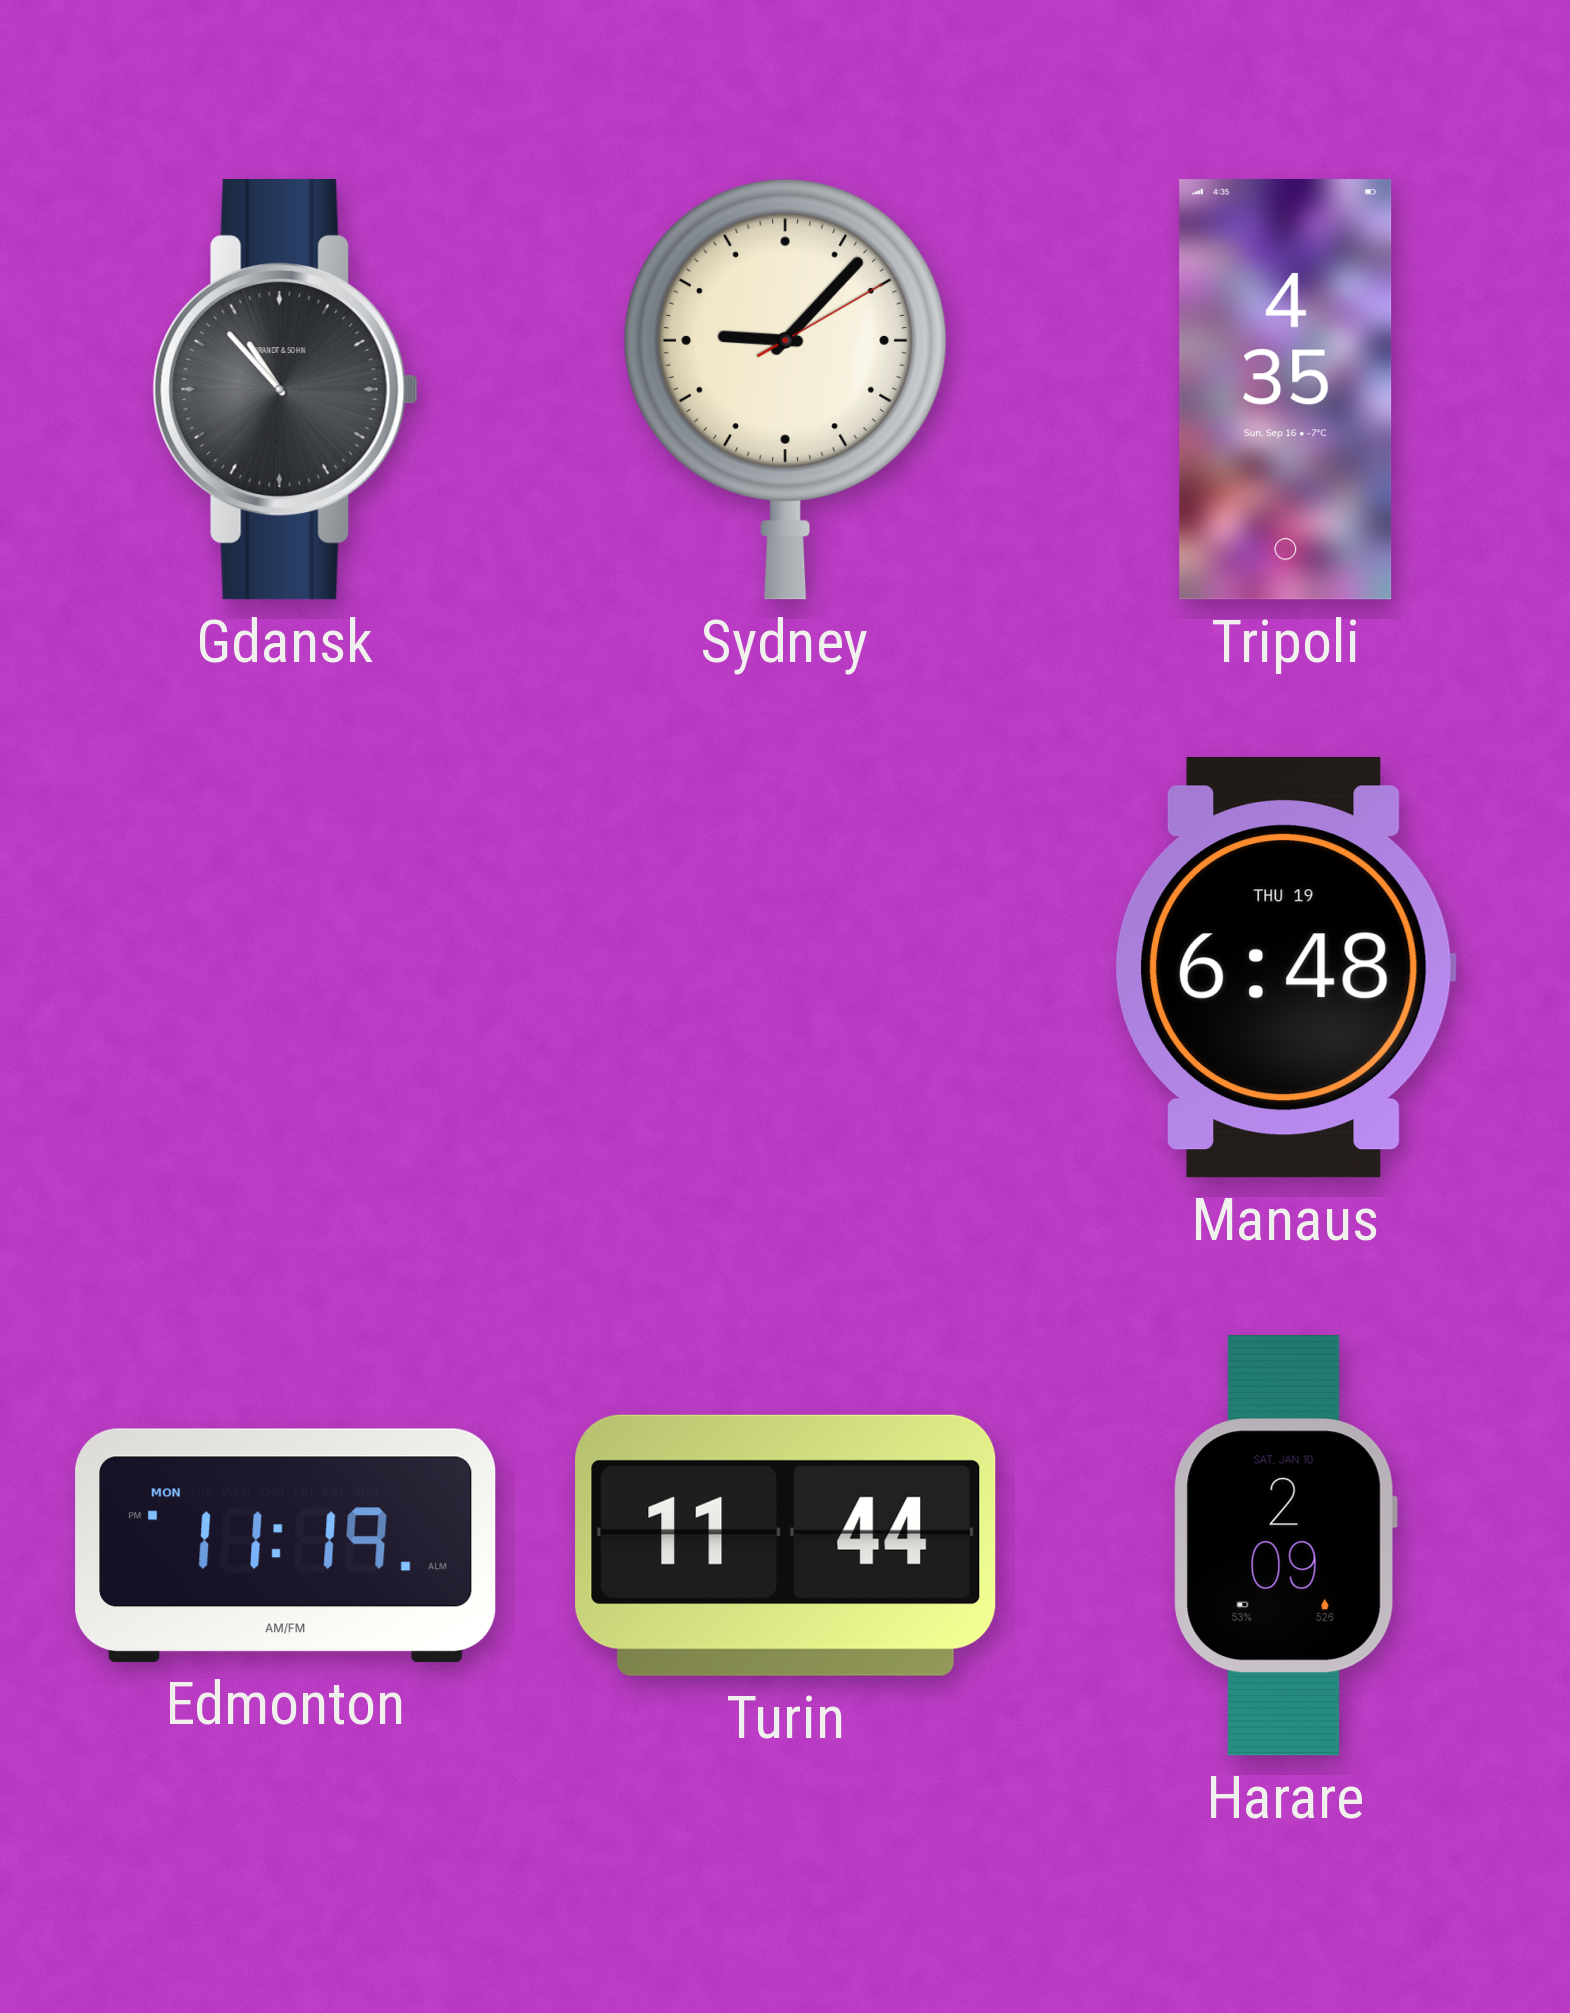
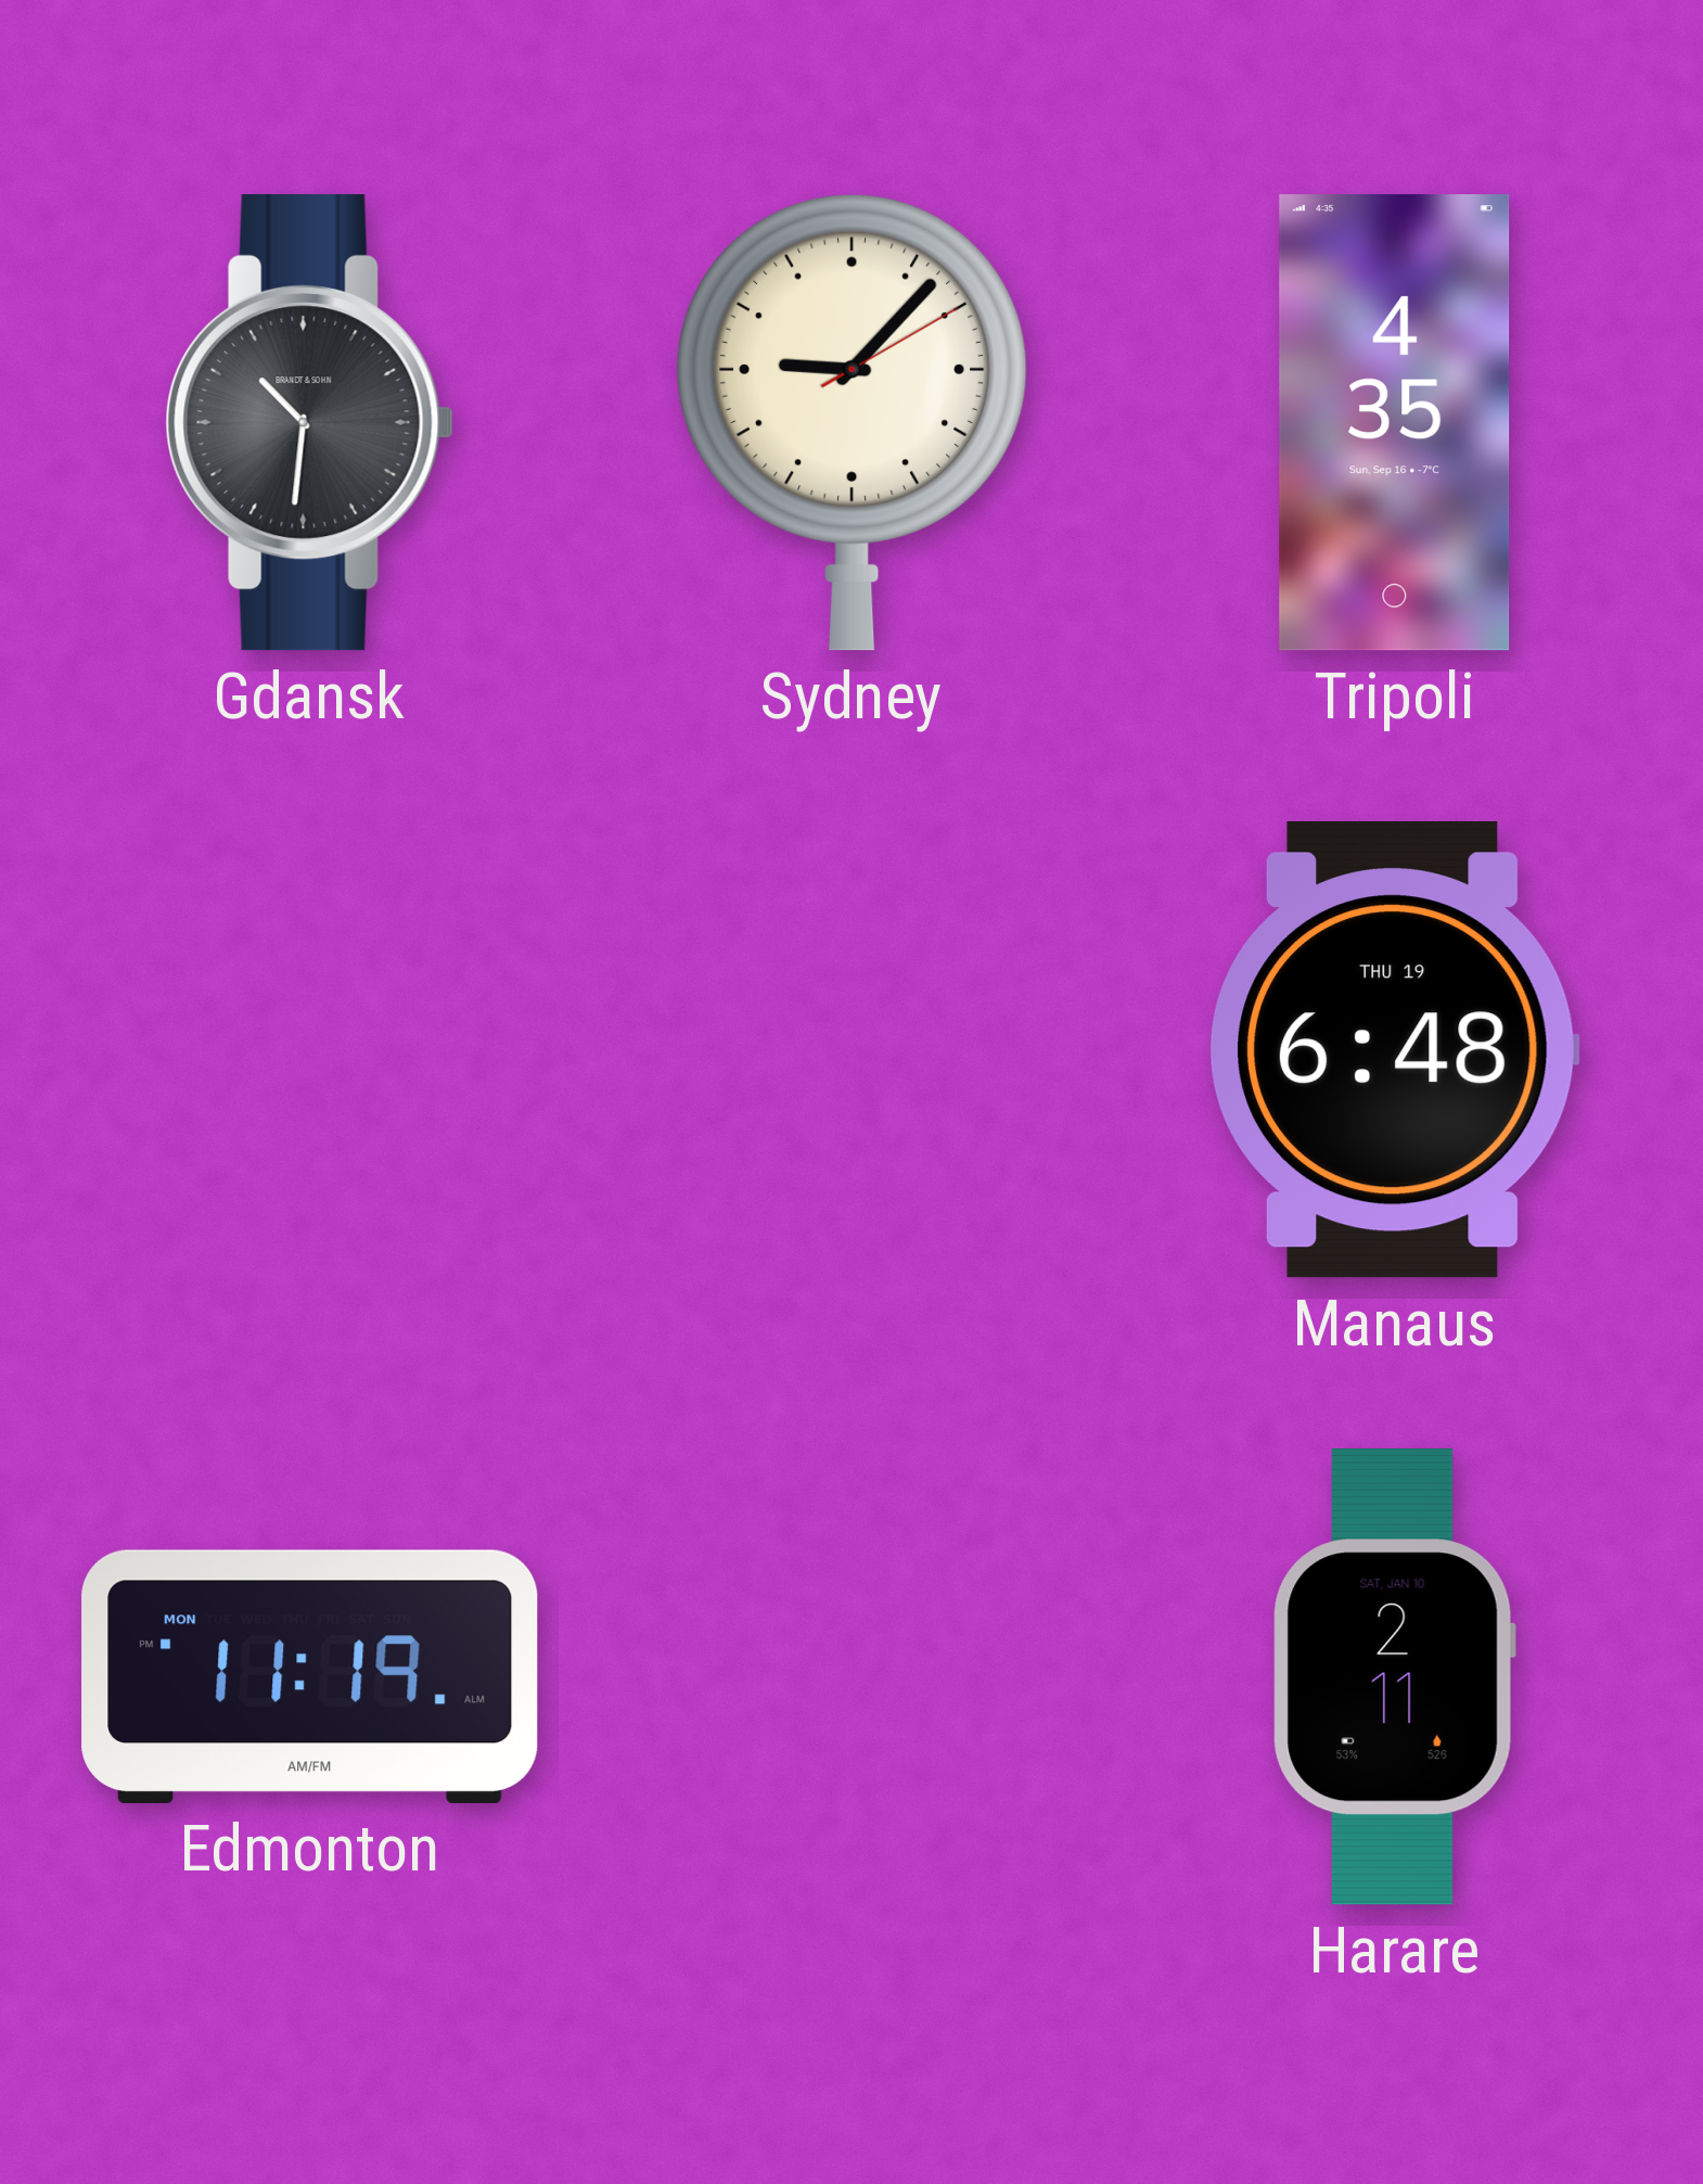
Gdansk: 10:53 -> 10:31 (309, 422)
Turin: 11:44 -> none (786, 1545)
Harare: 2:09 -> 2:11 (1394, 1677)
